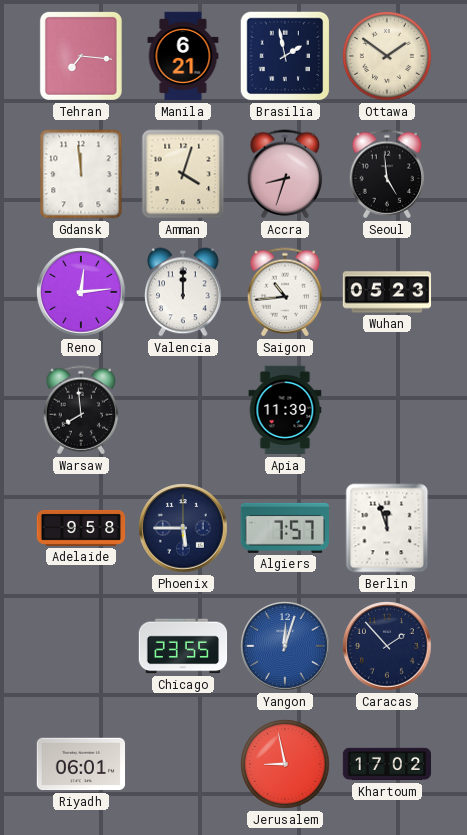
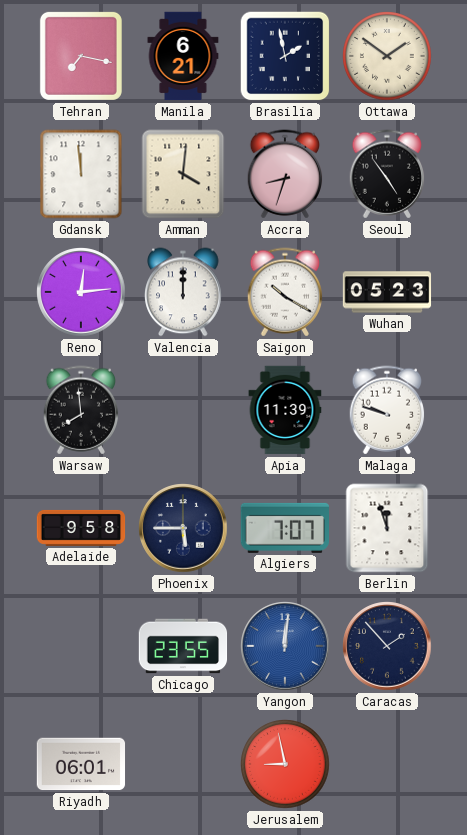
Tehran: 7:16 -> 7:17 (81, 56)
Amman: 4:03 -> 4:01 (183, 174)
Seoul: 4:59 -> 4:54 (387, 174)
Saigon: 10:44 -> 10:20 (285, 292)
Malaga: none -> 9:48 (387, 410)
Algiers: 7:57 -> 7:07 (284, 528)
Yangon: 12:03 -> 12:01 (285, 646)
Khartoum: 17:02 -> none (387, 764)
